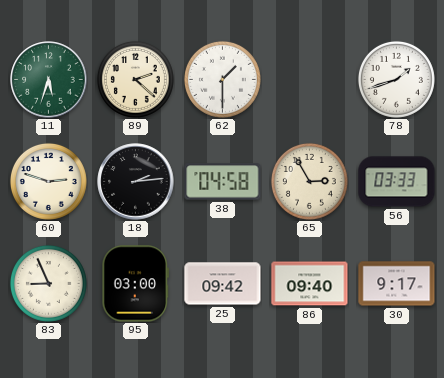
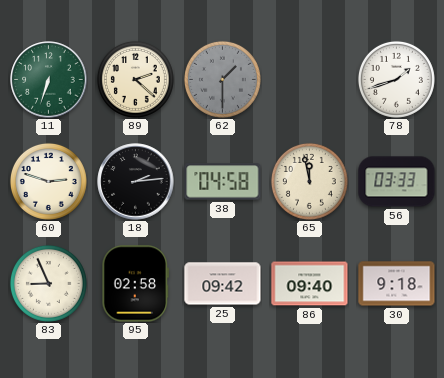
11: 5:33 -> 6:33 (49, 80)
62 dial: white -> grey (222, 79)
65: 2:55 -> 11:58 (309, 181)
95: 03:00 -> 02:58 (136, 284)
30: 9:17 -> 9:18 (397, 284)
